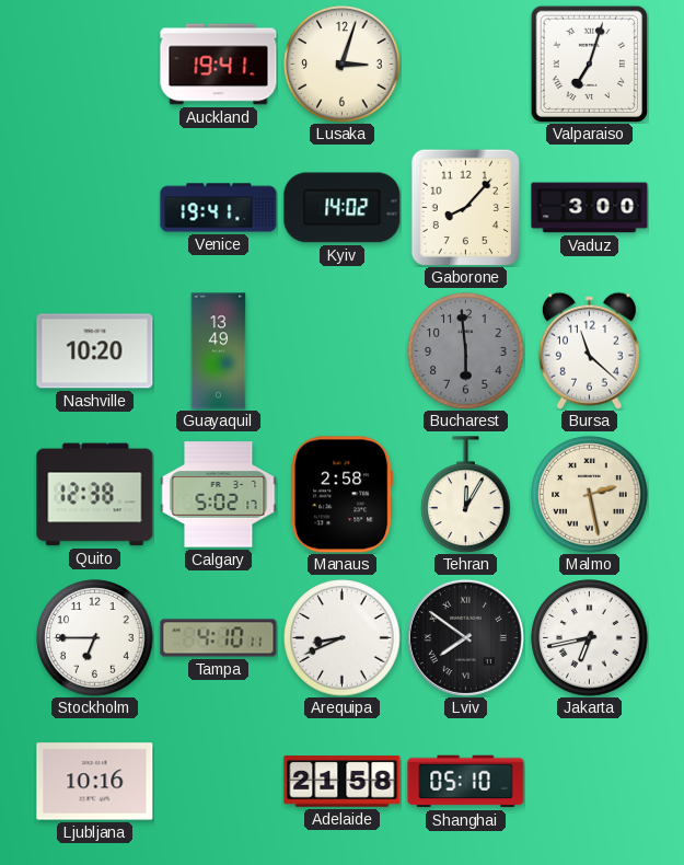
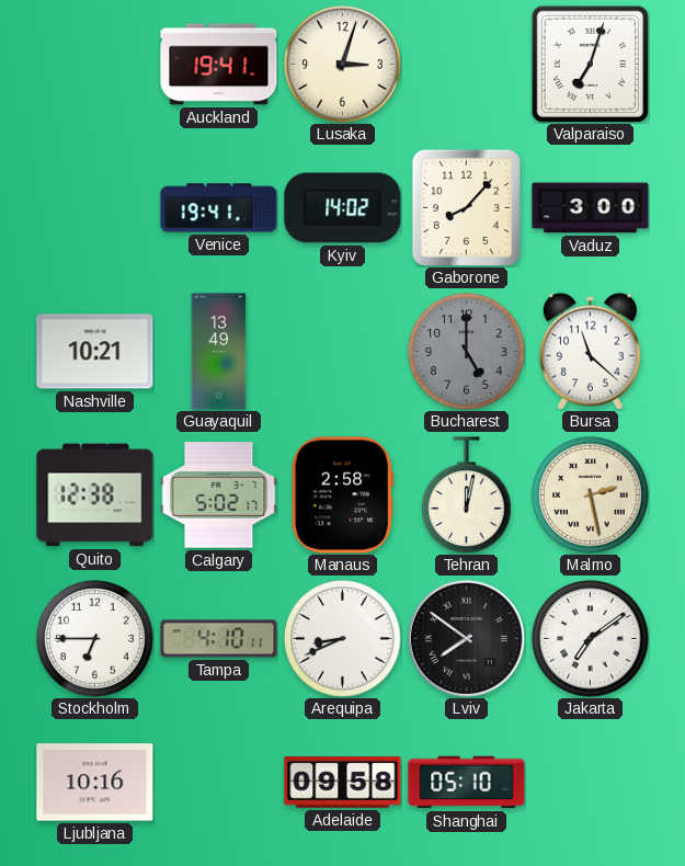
Nashville: 10:20 -> 10:21 (95, 352)
Bucharest: 5:59 -> 5:00 (467, 352)
Tehran: 12:05 -> 12:02 (467, 495)
Jakarta: 6:43 -> 7:09 (591, 639)
Adelaide: 21:58 -> 09:58 (343, 783)
